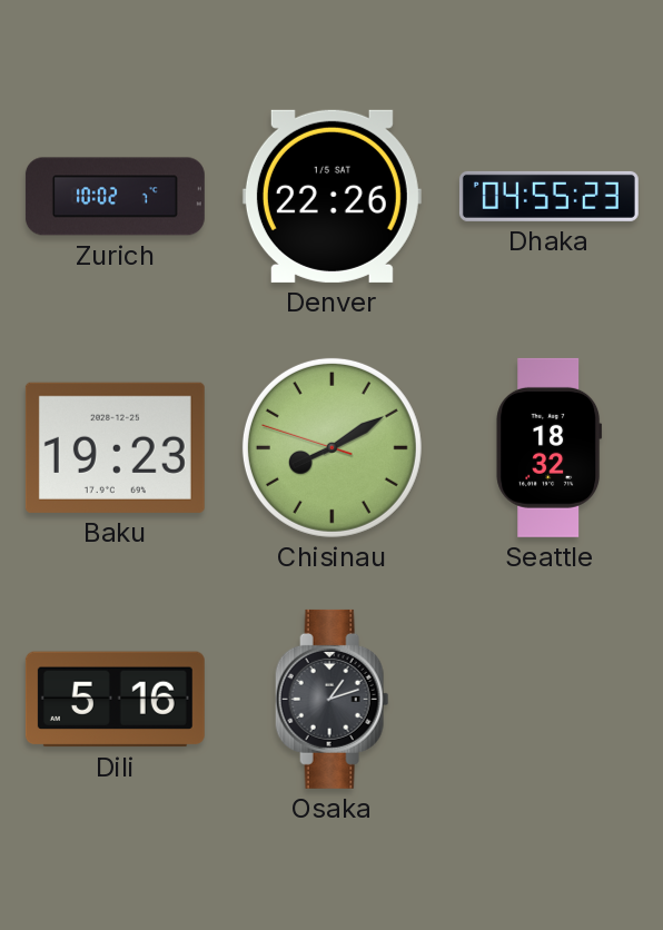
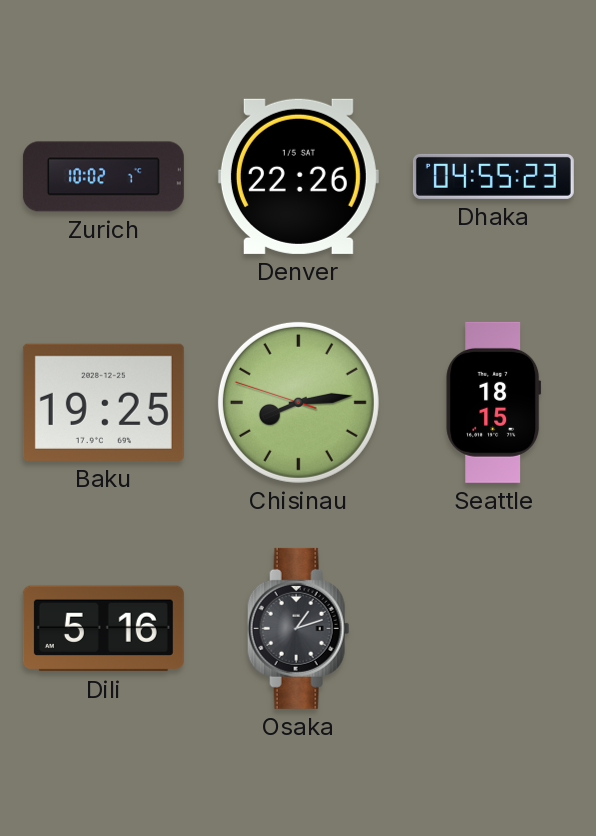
Baku: 19:23 -> 19:25 (103, 402)
Chisinau: 8:09 -> 8:13 (298, 402)
Seattle: 18:32 -> 18:15 (494, 402)
